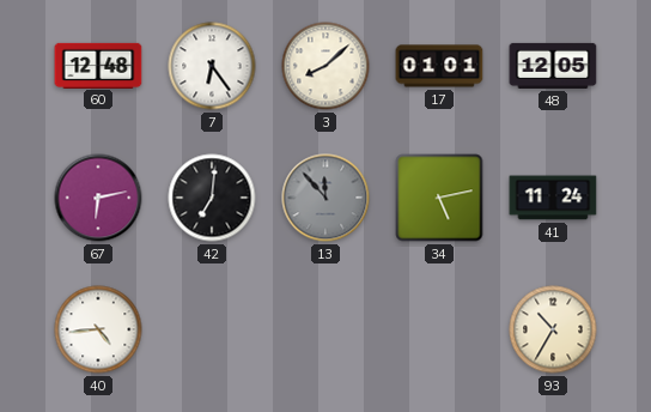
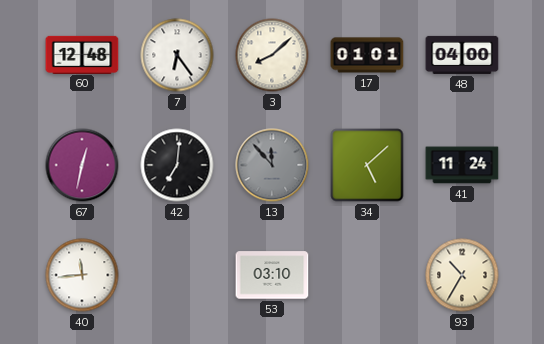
48: 12:05 -> 04:00 (462, 55)
67: 6:13 -> 12:32 (82, 165)
34: 5:13 -> 5:08 (367, 165)
40: 4:44 -> 11:44 (82, 275)
53: none -> 03:10 (272, 275)
